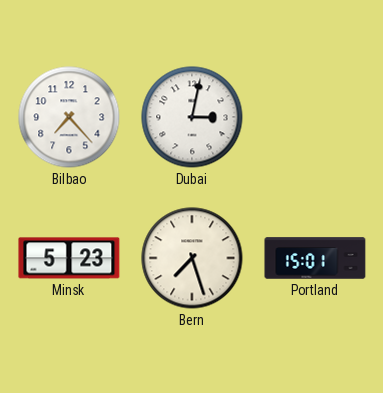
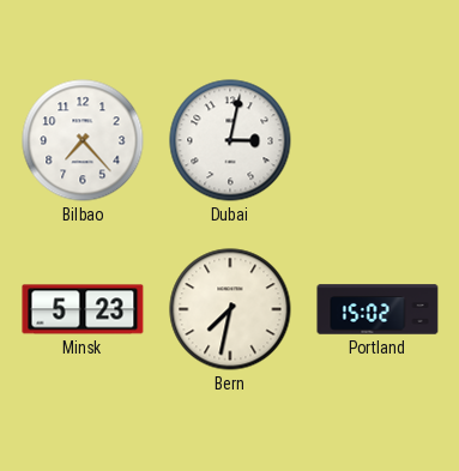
Bern: 7:27 -> 7:32 (230, 309)
Portland: 15:01 -> 15:02 (378, 309)
